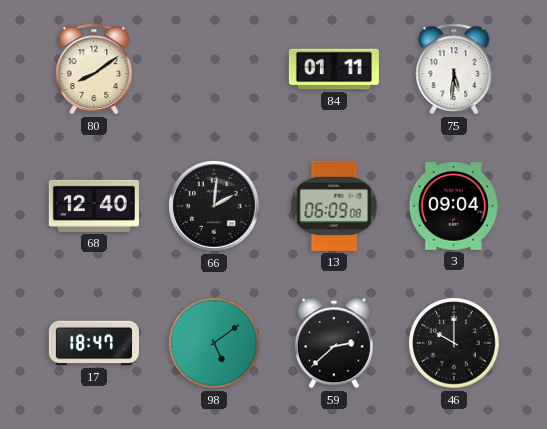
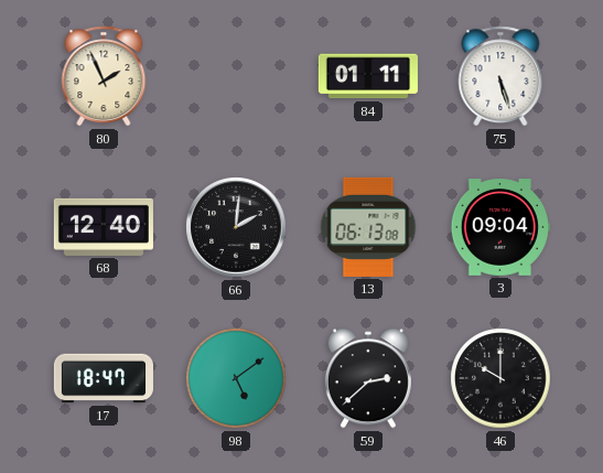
80: 8:09 -> 1:56 (104, 76)
75: 5:31 -> 5:27 (500, 76)
13: 06:09 -> 06:13 (368, 227)
